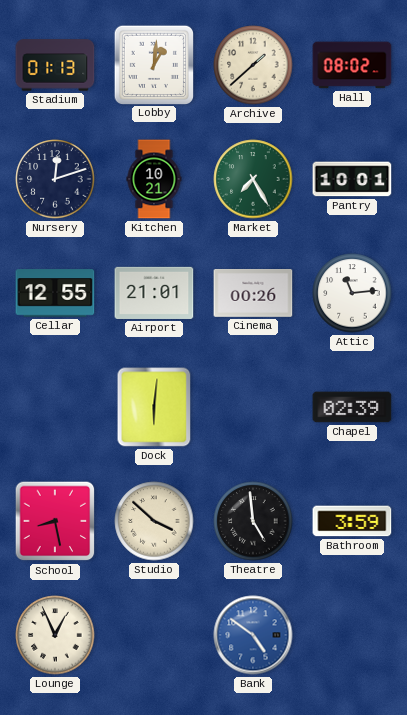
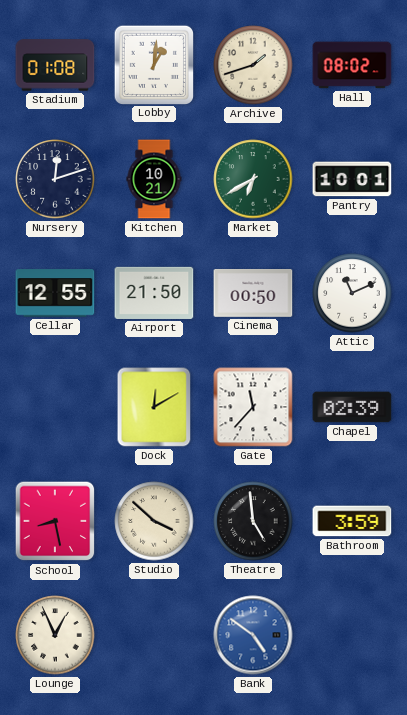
Stadium: 01:13 -> 01:08 (55, 65)
Archive: 1:38 -> 1:42 (253, 65)
Market: 7:25 -> 6:40 (253, 179)
Airport: 21:01 -> 21:50 (154, 293)
Cinema: 00:26 -> 00:50 (253, 294)
Attic: 11:14 -> 11:11 (352, 293)
Dock: 6:01 -> 12:10 (154, 407)
Gate: none -> 11:37 (253, 407)
